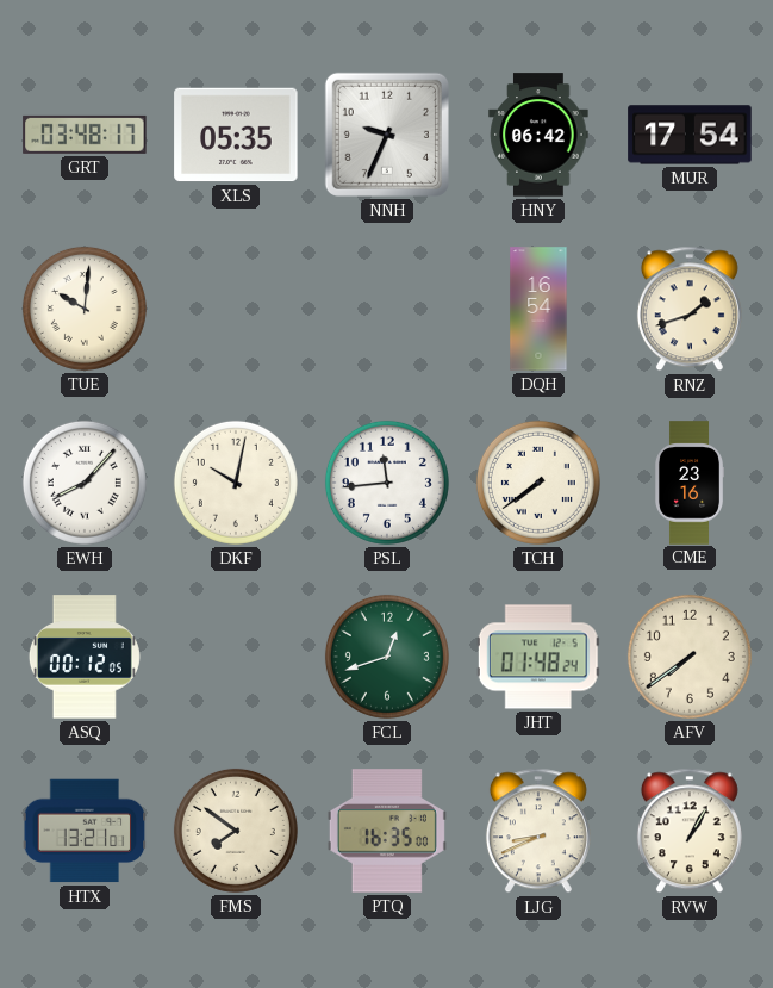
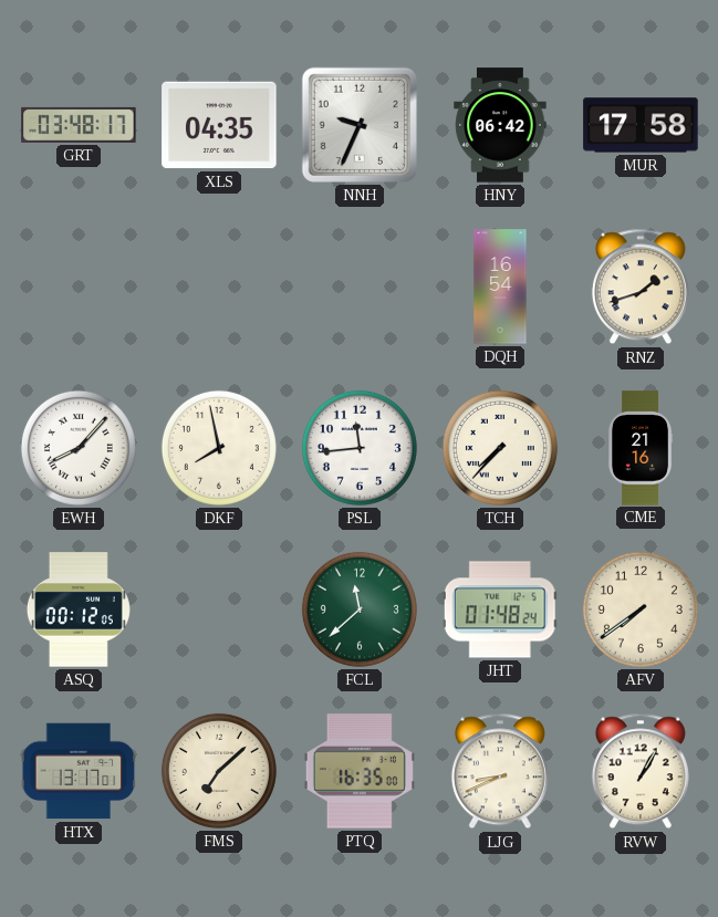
XLS: 05:35 -> 04:35 (219, 125)
MUR: 17:54 -> 17:58 (641, 125)
TUE: 10:01 -> none (85, 309)
DKF: 10:02 -> 7:58 (219, 448)
TCH: 7:39 -> 7:37 (500, 448)
CME: 23:16 -> 21:16 (641, 448)
FCL: 12:42 -> 11:38 (360, 609)
HTX: 13:21 -> 13:17 (79, 771)
FMS: 7:51 -> 7:08 (219, 771)
